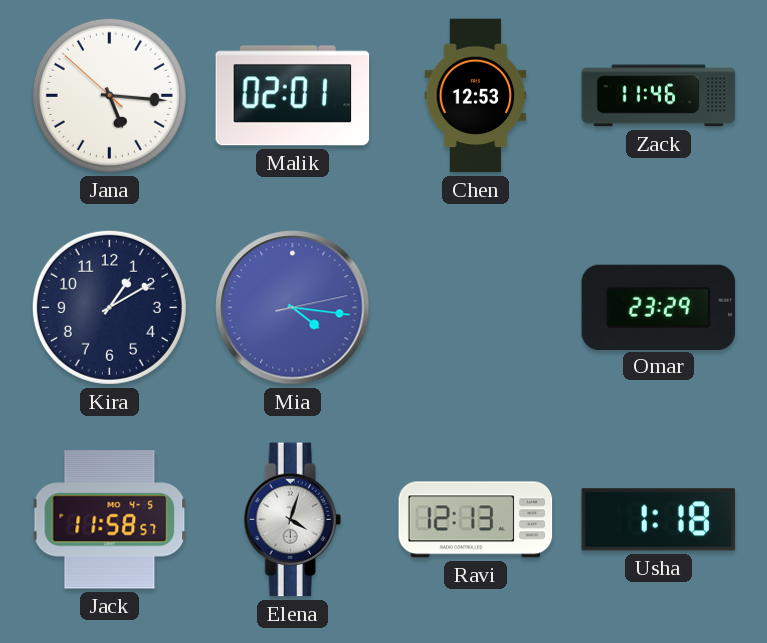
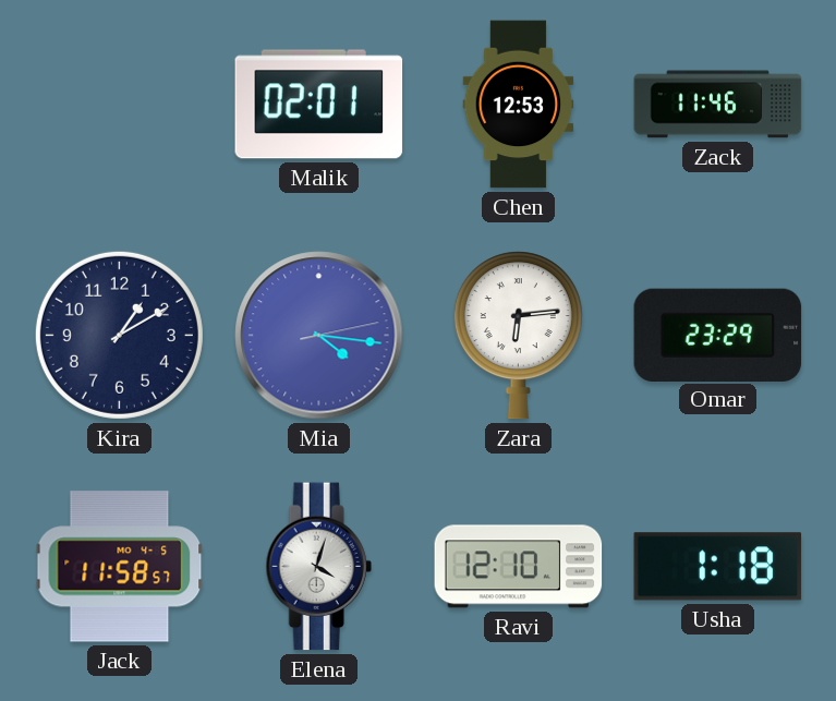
Jana: 5:15 -> none (109, 95)
Zara: none -> 6:14 (518, 336)
Ravi: 12:13 -> 12:10 (519, 567)
